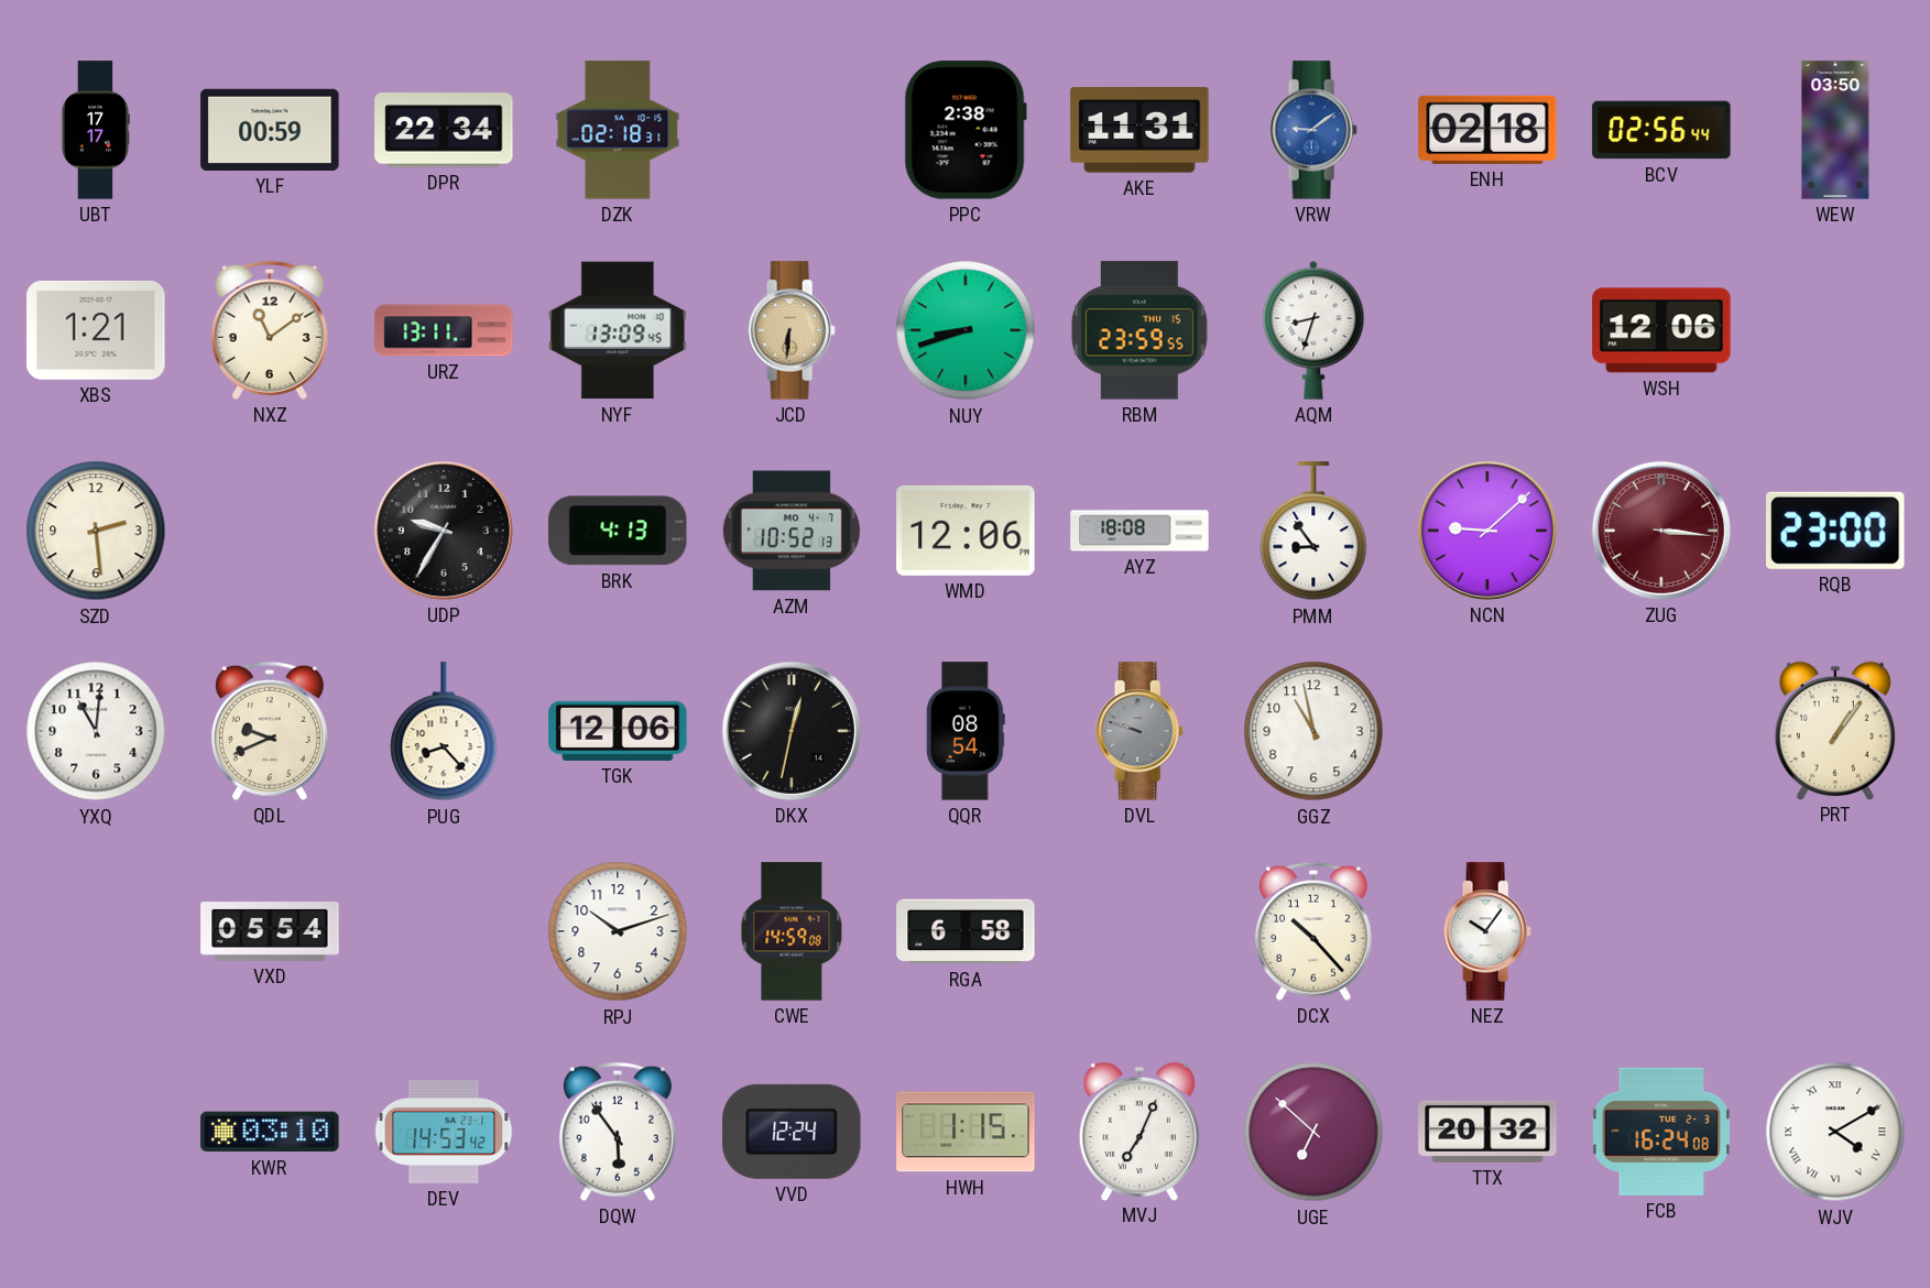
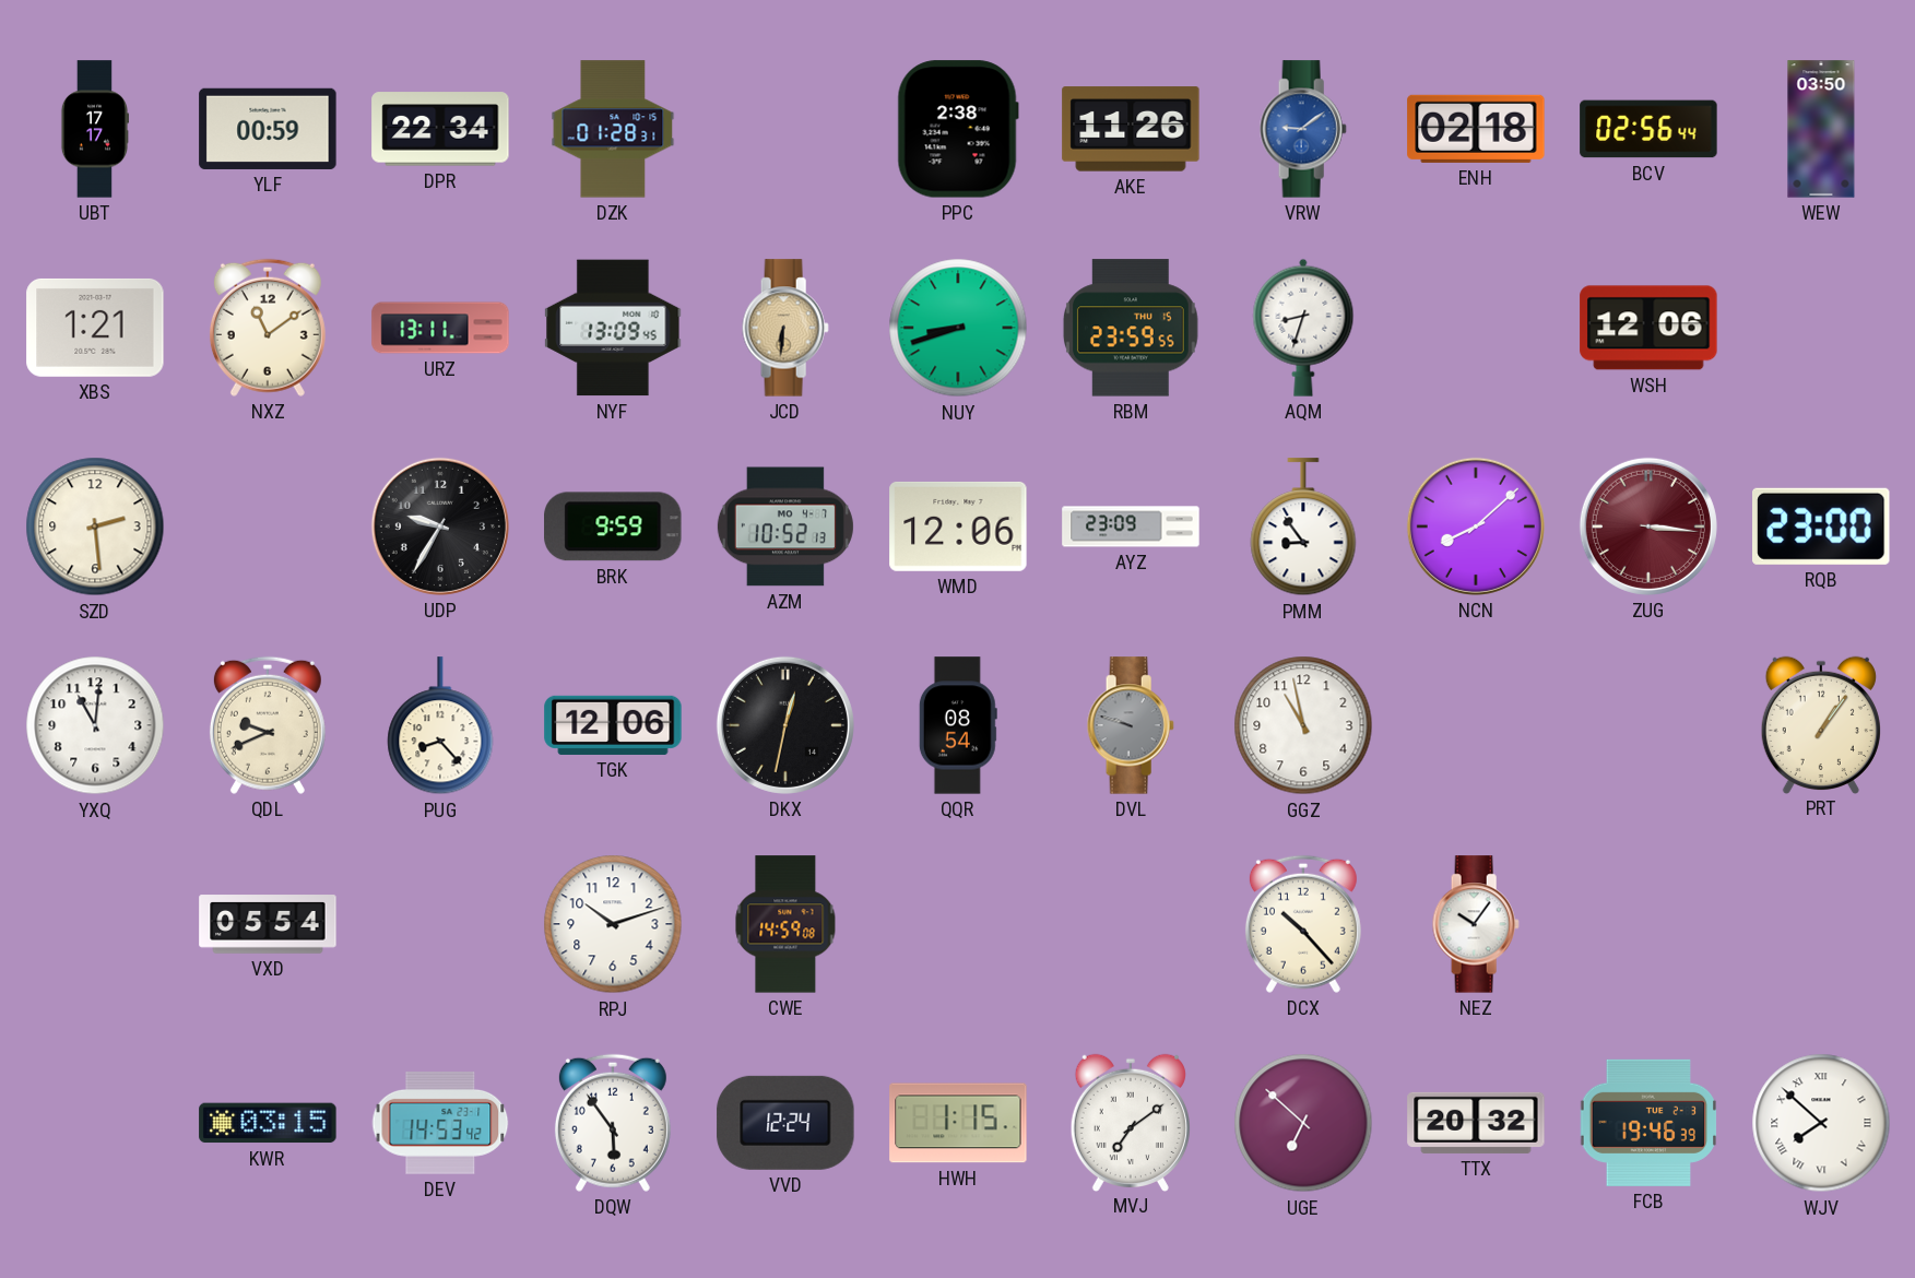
DZK: 02:18 -> 01:28 (613, 129)
AKE: 11:31 -> 11:26 (1131, 129)
BRK: 4:13 -> 9:59 (613, 526)
AYZ: 18:08 -> 23:09 (1131, 526)
NCN: 9:08 -> 8:08 (1476, 526)
RGA: 6:58 -> none (966, 931)
KWR: 03:10 -> 03:15 (268, 1123)
MVJ: 7:04 -> 7:09 (1131, 1122)
FCB: 16:24 -> 19:46 (1648, 1123)
WJV: 4:10 -> 7:52 (1821, 1123)
